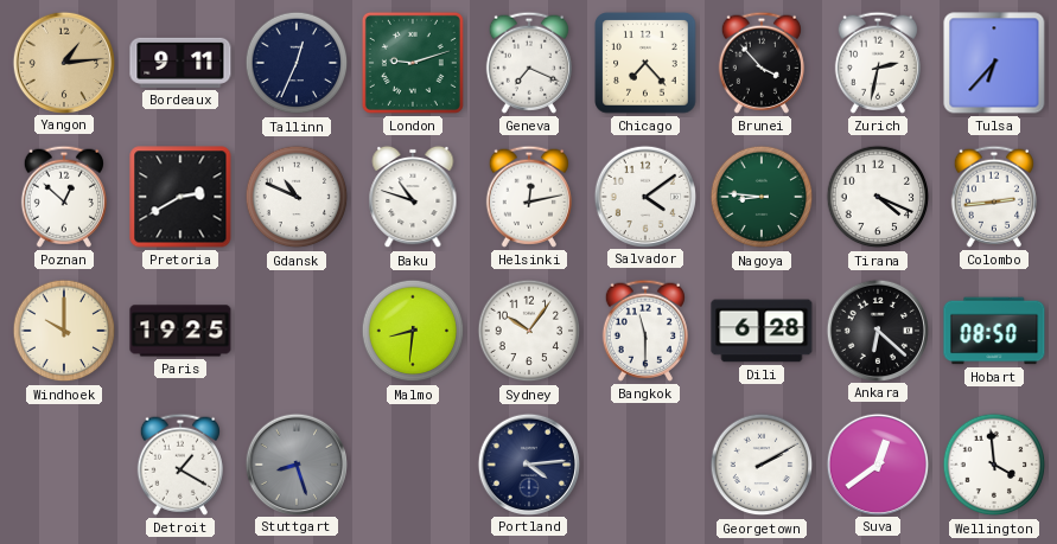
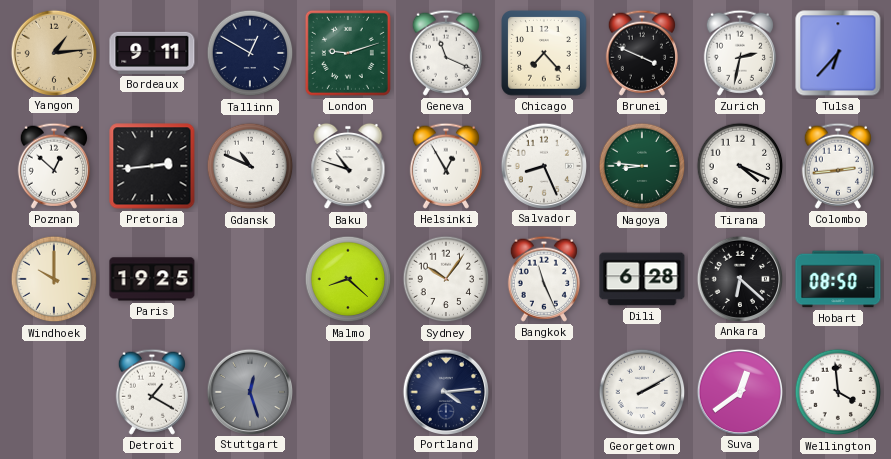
Tallinn: 12:34 -> 12:50 (250, 53)
Geneva: 7:19 -> 11:19 (445, 53)
Brunei: 3:53 -> 3:49 (641, 53)
Pretoria: 2:40 -> 2:44 (152, 166)
Helsinki: 12:13 -> 12:55 (445, 166)
Salvador: 4:09 -> 8:26 (543, 165)
Malmo: 8:31 -> 8:22 (348, 279)
Bangkok: 11:30 -> 11:26 (543, 279)
Stuttgart: 8:27 -> 12:27 (249, 391)
